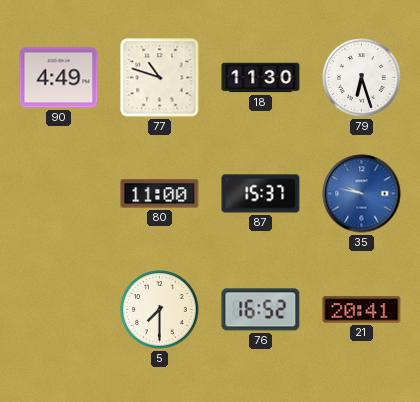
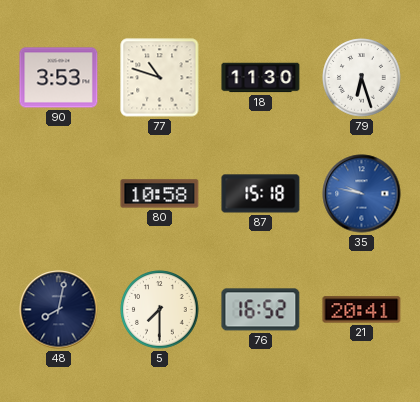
90: 4:49 -> 3:53 (59, 78)
80: 11:00 -> 10:58 (160, 194)
87: 15:37 -> 15:18 (261, 194)
48: none -> 8:02 (59, 310)
